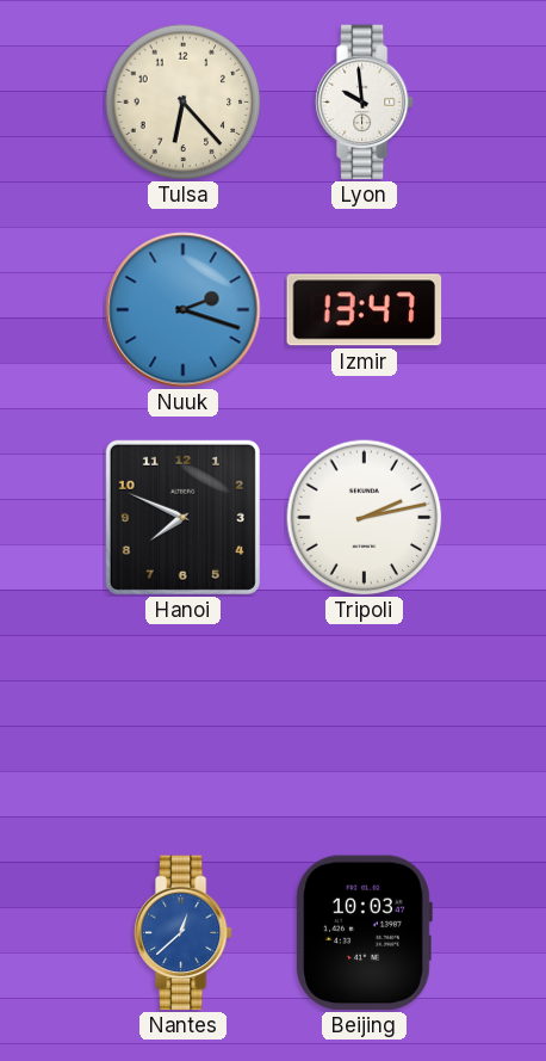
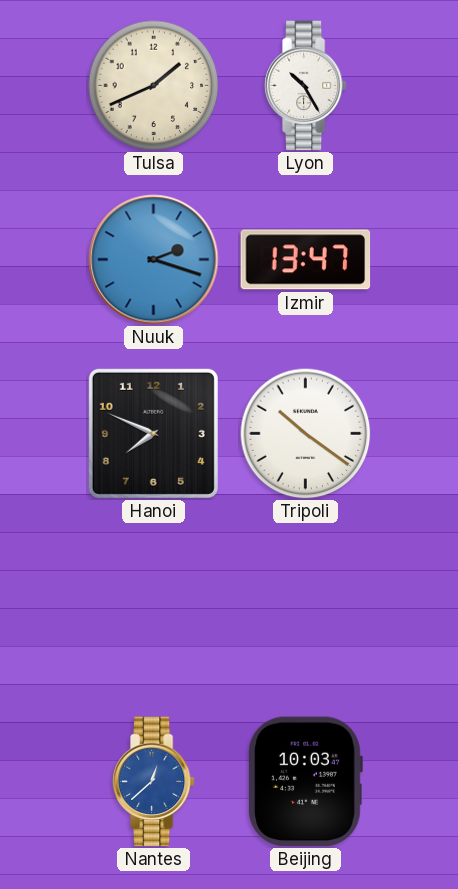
Tulsa: 6:23 -> 1:41 (154, 86)
Lyon: 9:59 -> 10:25 (305, 86)
Tripoli: 2:13 -> 10:21 (306, 434)
